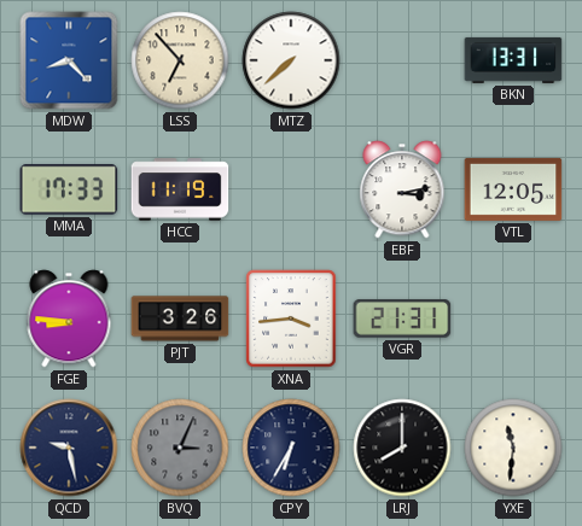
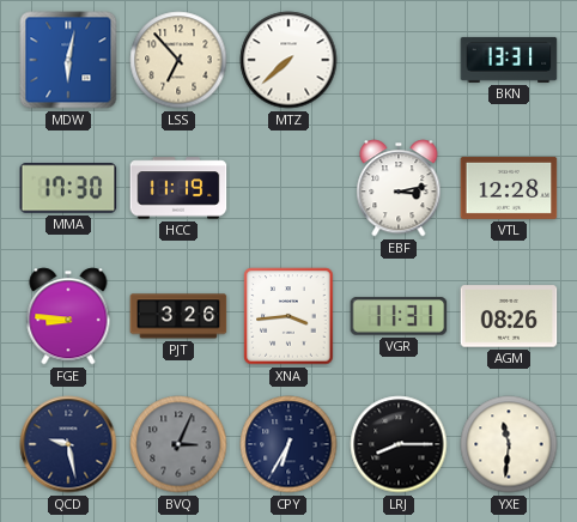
MDW: 8:23 -> 6:02 (68, 60)
MMA: 17:33 -> 17:30 (68, 188)
VTL: 12:05 -> 12:28 (509, 188)
VGR: 21:31 -> 11:31 (399, 316)
AGM: none -> 08:26 (509, 316)
LRJ: 8:00 -> 8:15 (399, 444)
